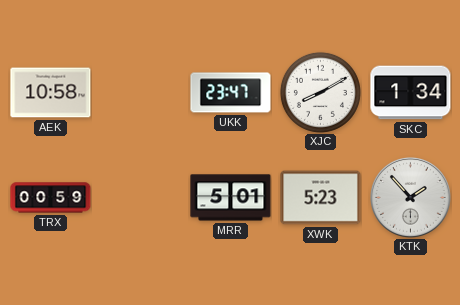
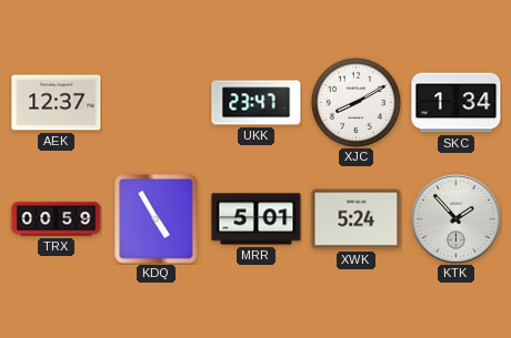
AEK: 10:58 -> 12:37 (57, 103)
KDQ: none -> 4:55 (157, 219)
XWK: 5:23 -> 5:24 (357, 219)
